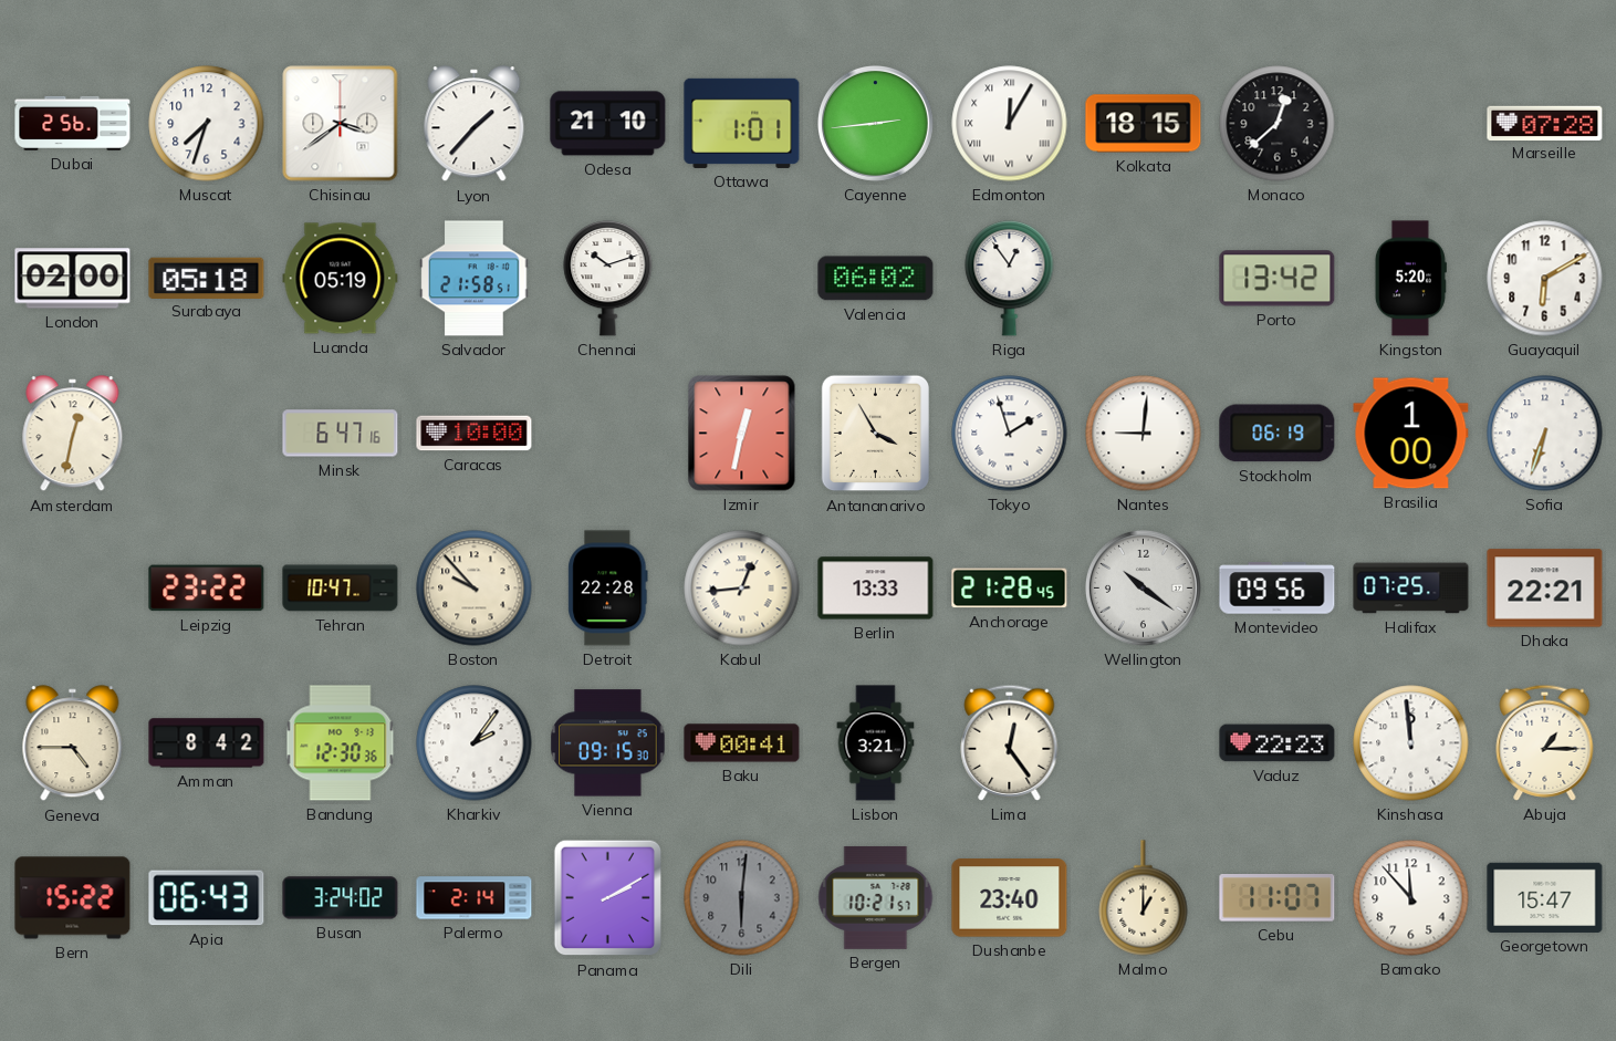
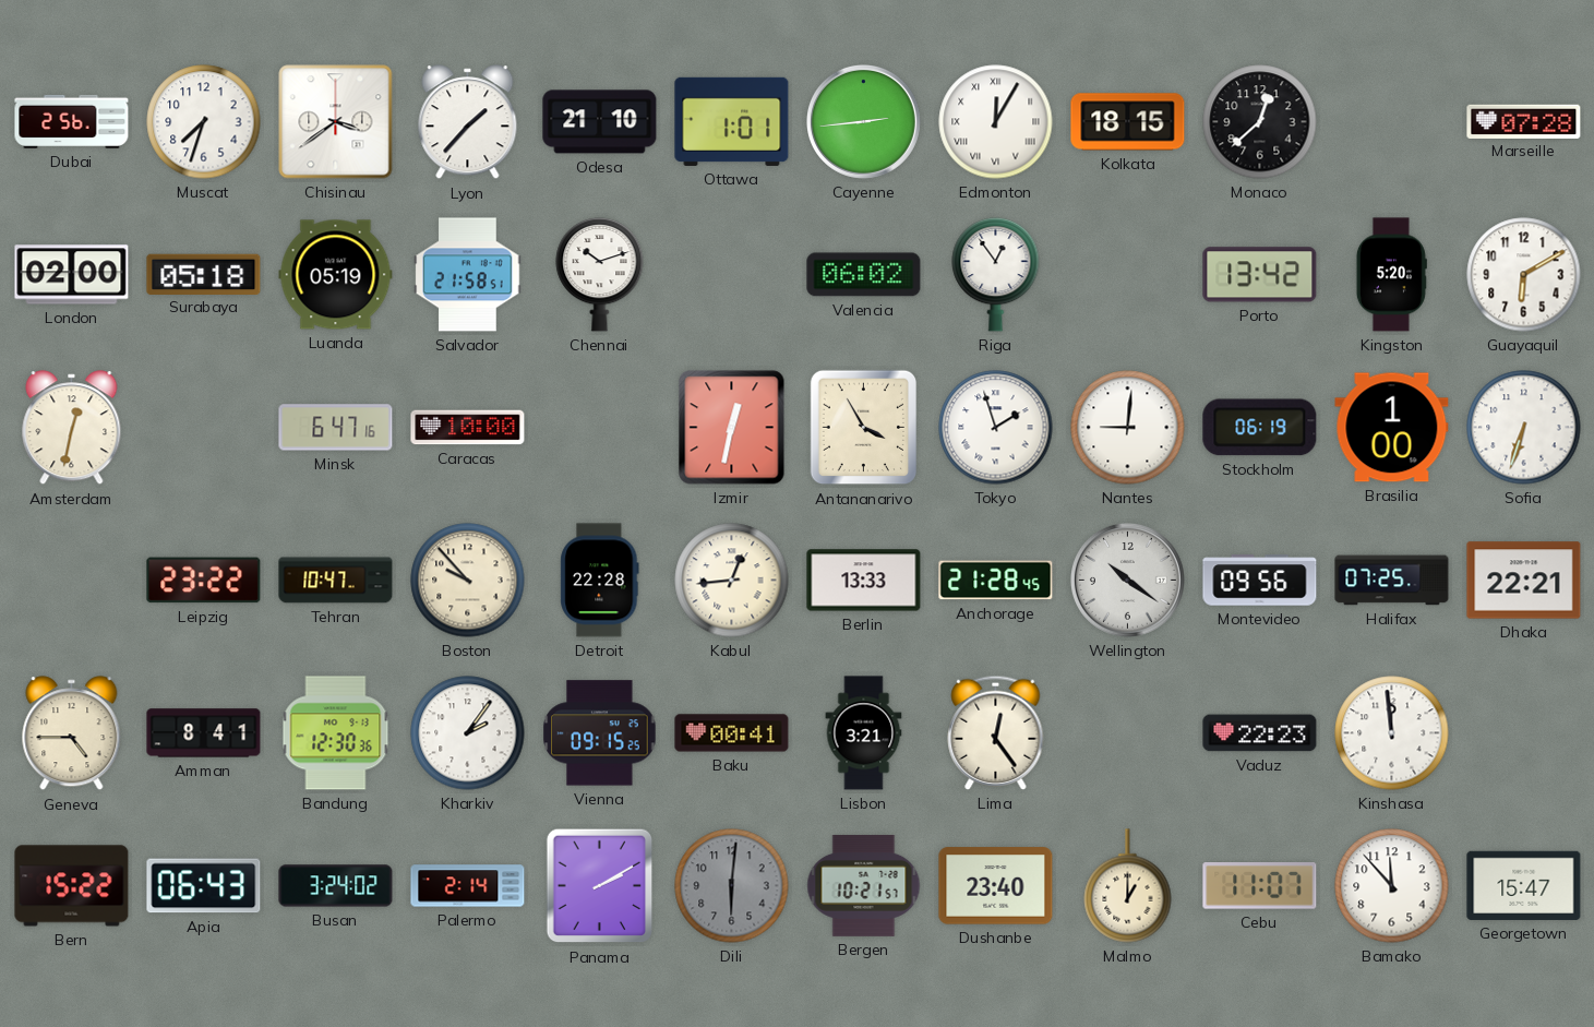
Amman: 8:42 -> 8:41 (204, 733)
Vienna: 09:15:30 -> 09:15:25 (600, 733)
Abuja: 1:15 -> none (1545, 742)
